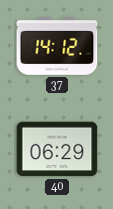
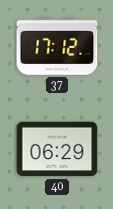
37: 14:12 -> 17:12 (57, 47)
